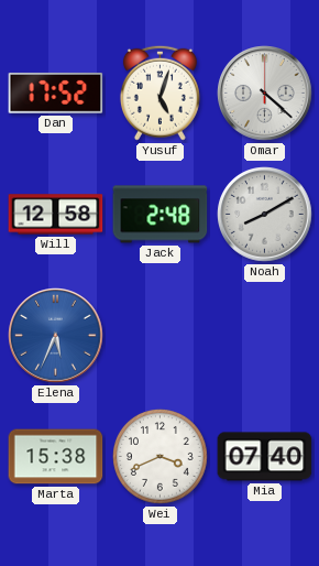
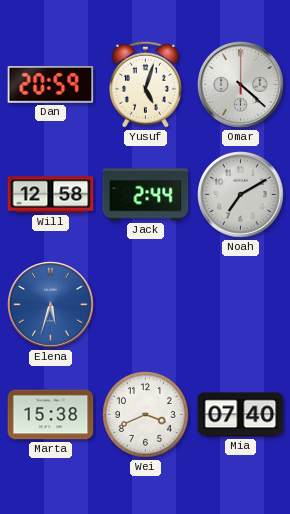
Dan: 17:52 -> 20:59 (51, 84)
Jack: 2:48 -> 2:44 (146, 195)
Noah: 8:10 -> 7:10 (241, 195)
Elena: 5:34 -> 5:33 (51, 305)
